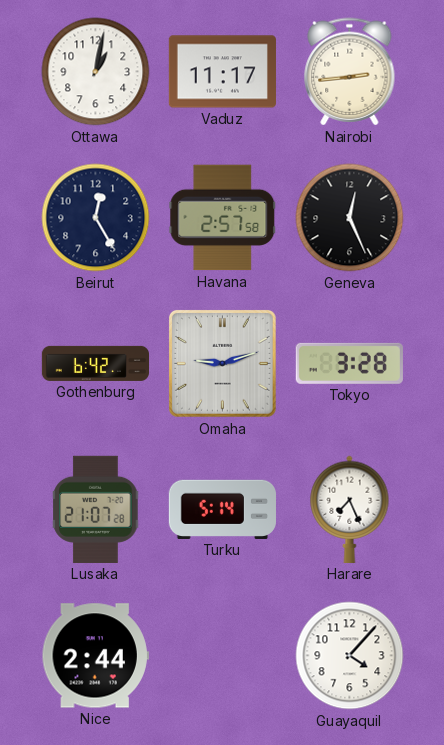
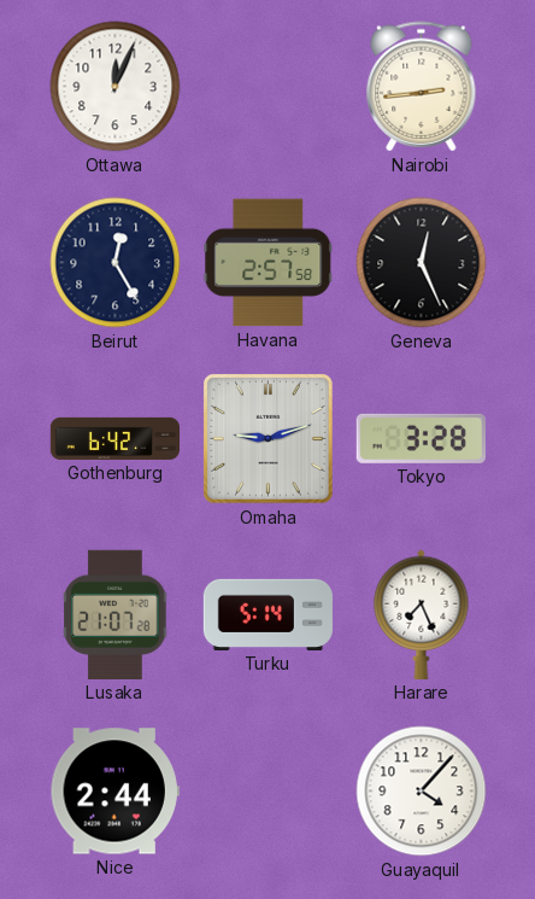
Ottawa: 1:02 -> 12:04 (116, 87)
Vaduz: 11:17 -> none (222, 72)
